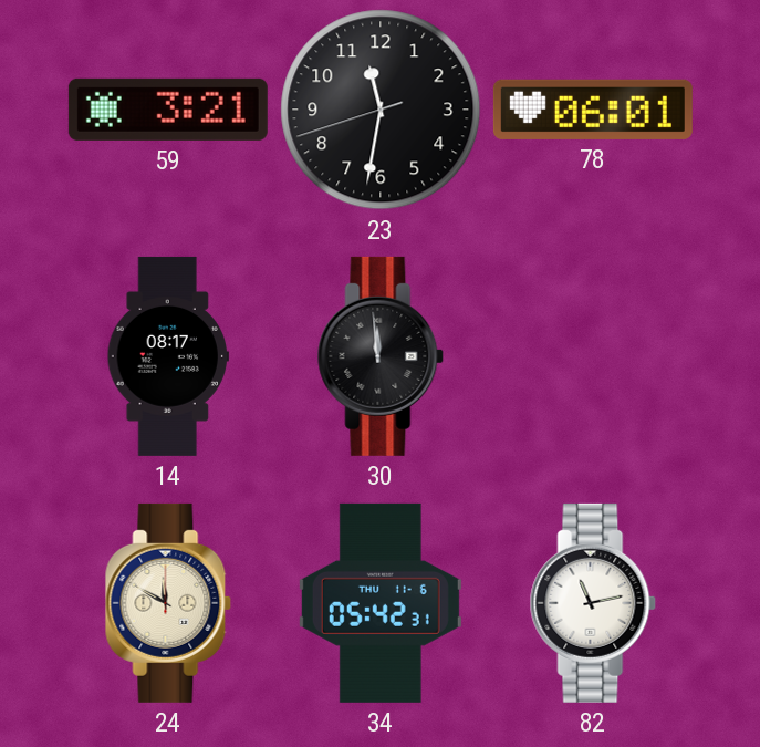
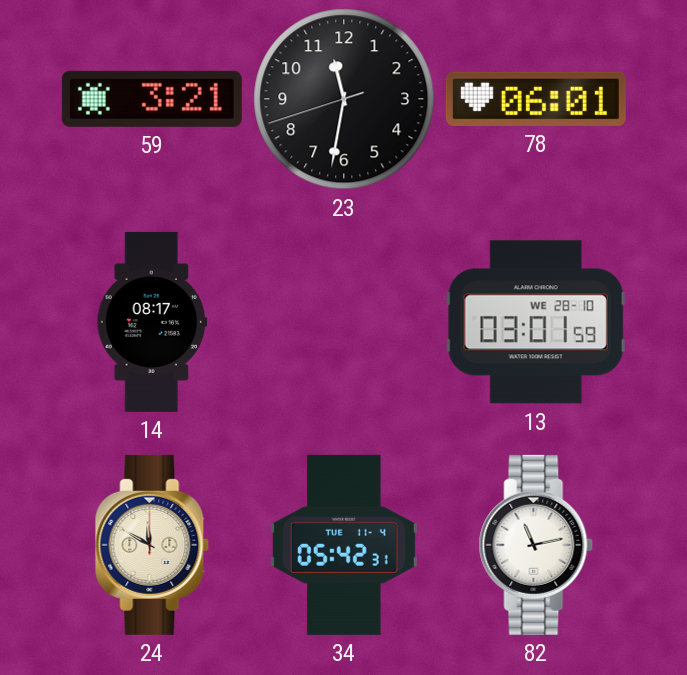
30: 11:59 -> none (381, 356)
13: none -> 03:01 (536, 322)
34 date: THU 11-6 -> TUE 11-4 (344, 545)
